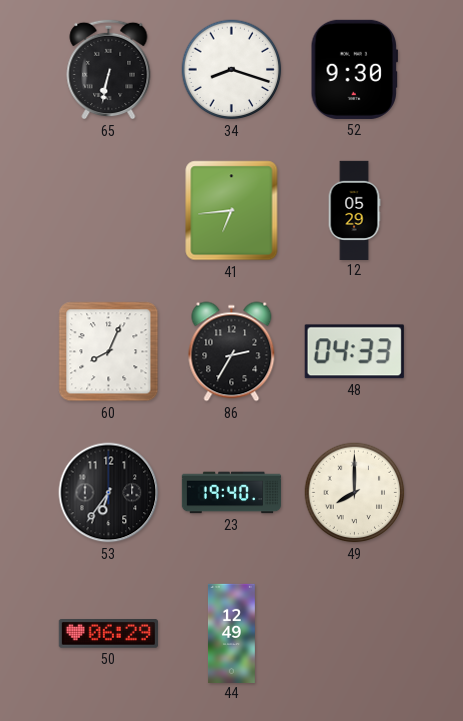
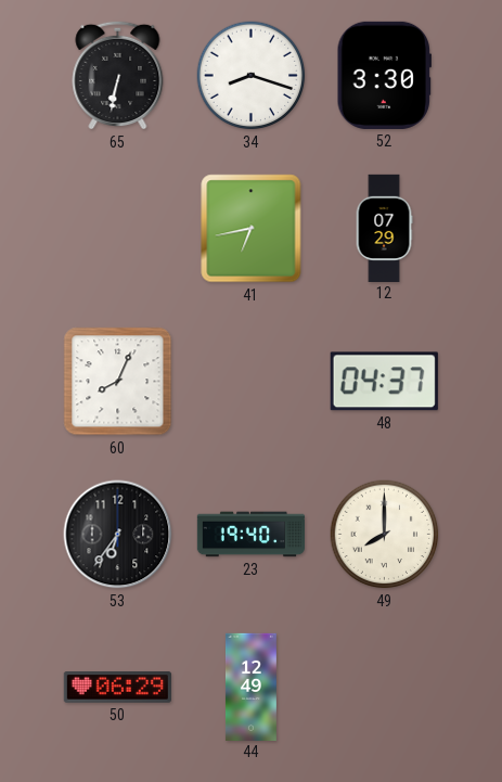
52: 9:30 -> 3:30 (384, 75)
41: 6:44 -> 6:43 (252, 229)
12: 05:29 -> 07:29 (384, 228)
86: 2:35 -> none (232, 352)
48: 04:33 -> 04:37 (384, 382)
